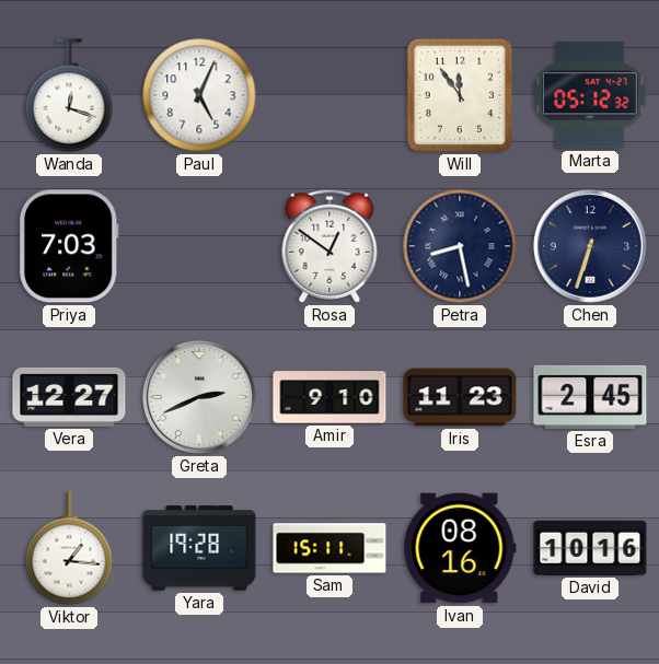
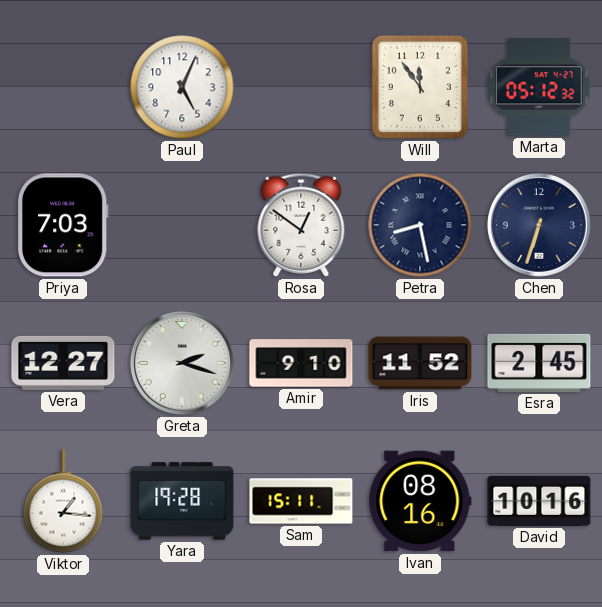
Wanda: 12:18 -> none (69, 95)
Greta: 2:41 -> 2:18 (182, 363)
Iris: 11:23 -> 11:52 (420, 363)
